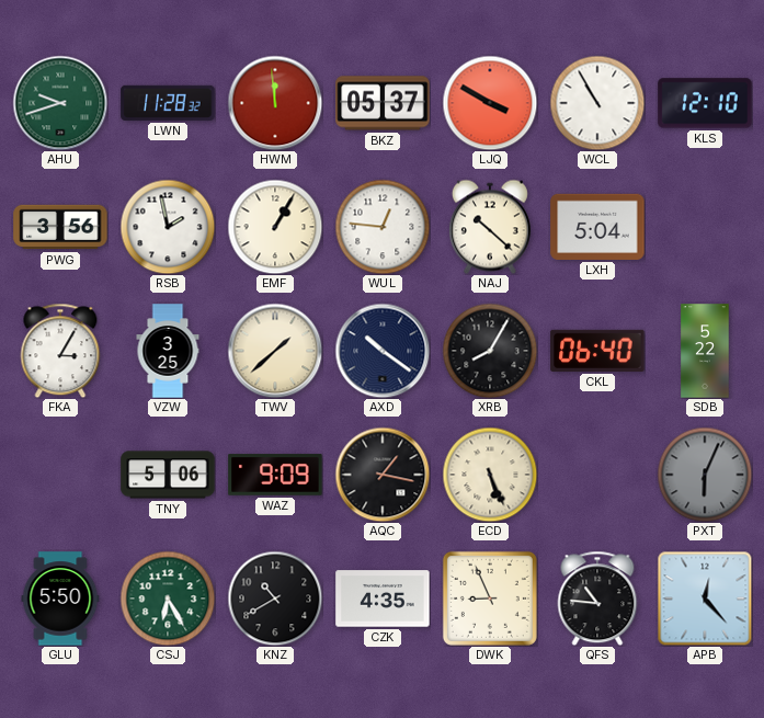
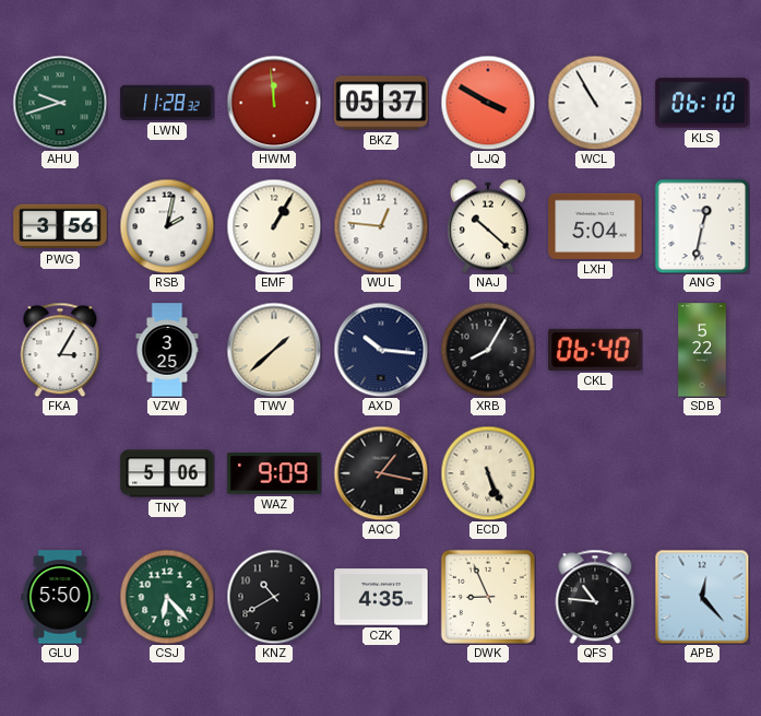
KLS: 12:10 -> 06:10 (702, 103)
RSB: 1:58 -> 2:02 (167, 226)
ANG: none -> 12:32 (702, 226)
AXD: 10:21 -> 10:16 (381, 350)
PXT: 6:04 -> none (705, 475)
CSJ: 6:25 -> 6:23 (167, 597)
